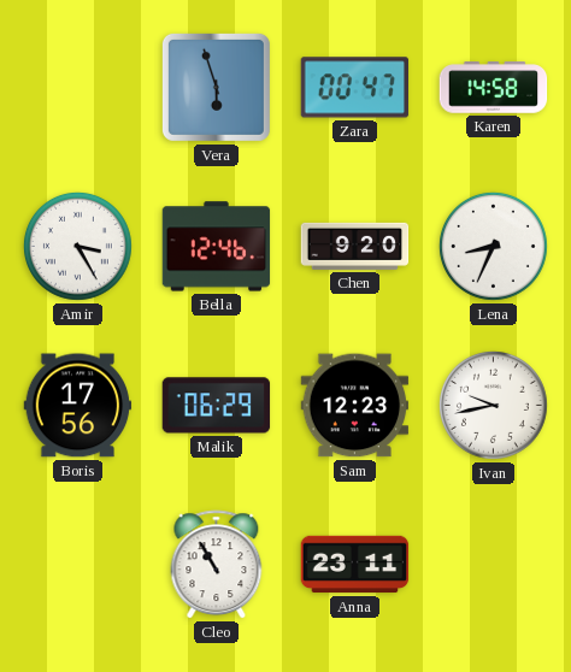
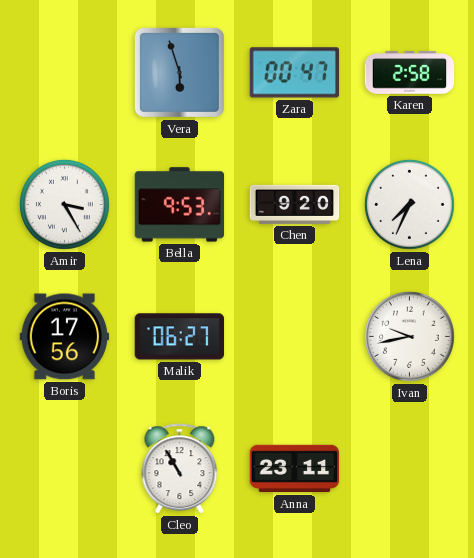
Karen: 14:58 -> 2:58 (410, 73)
Bella: 12:46 -> 9:53 (180, 205)
Lena: 8:34 -> 7:34 (409, 204)
Malik: 06:29 -> 06:27 (180, 337)
Sam: 12:23 -> none (355, 406)
